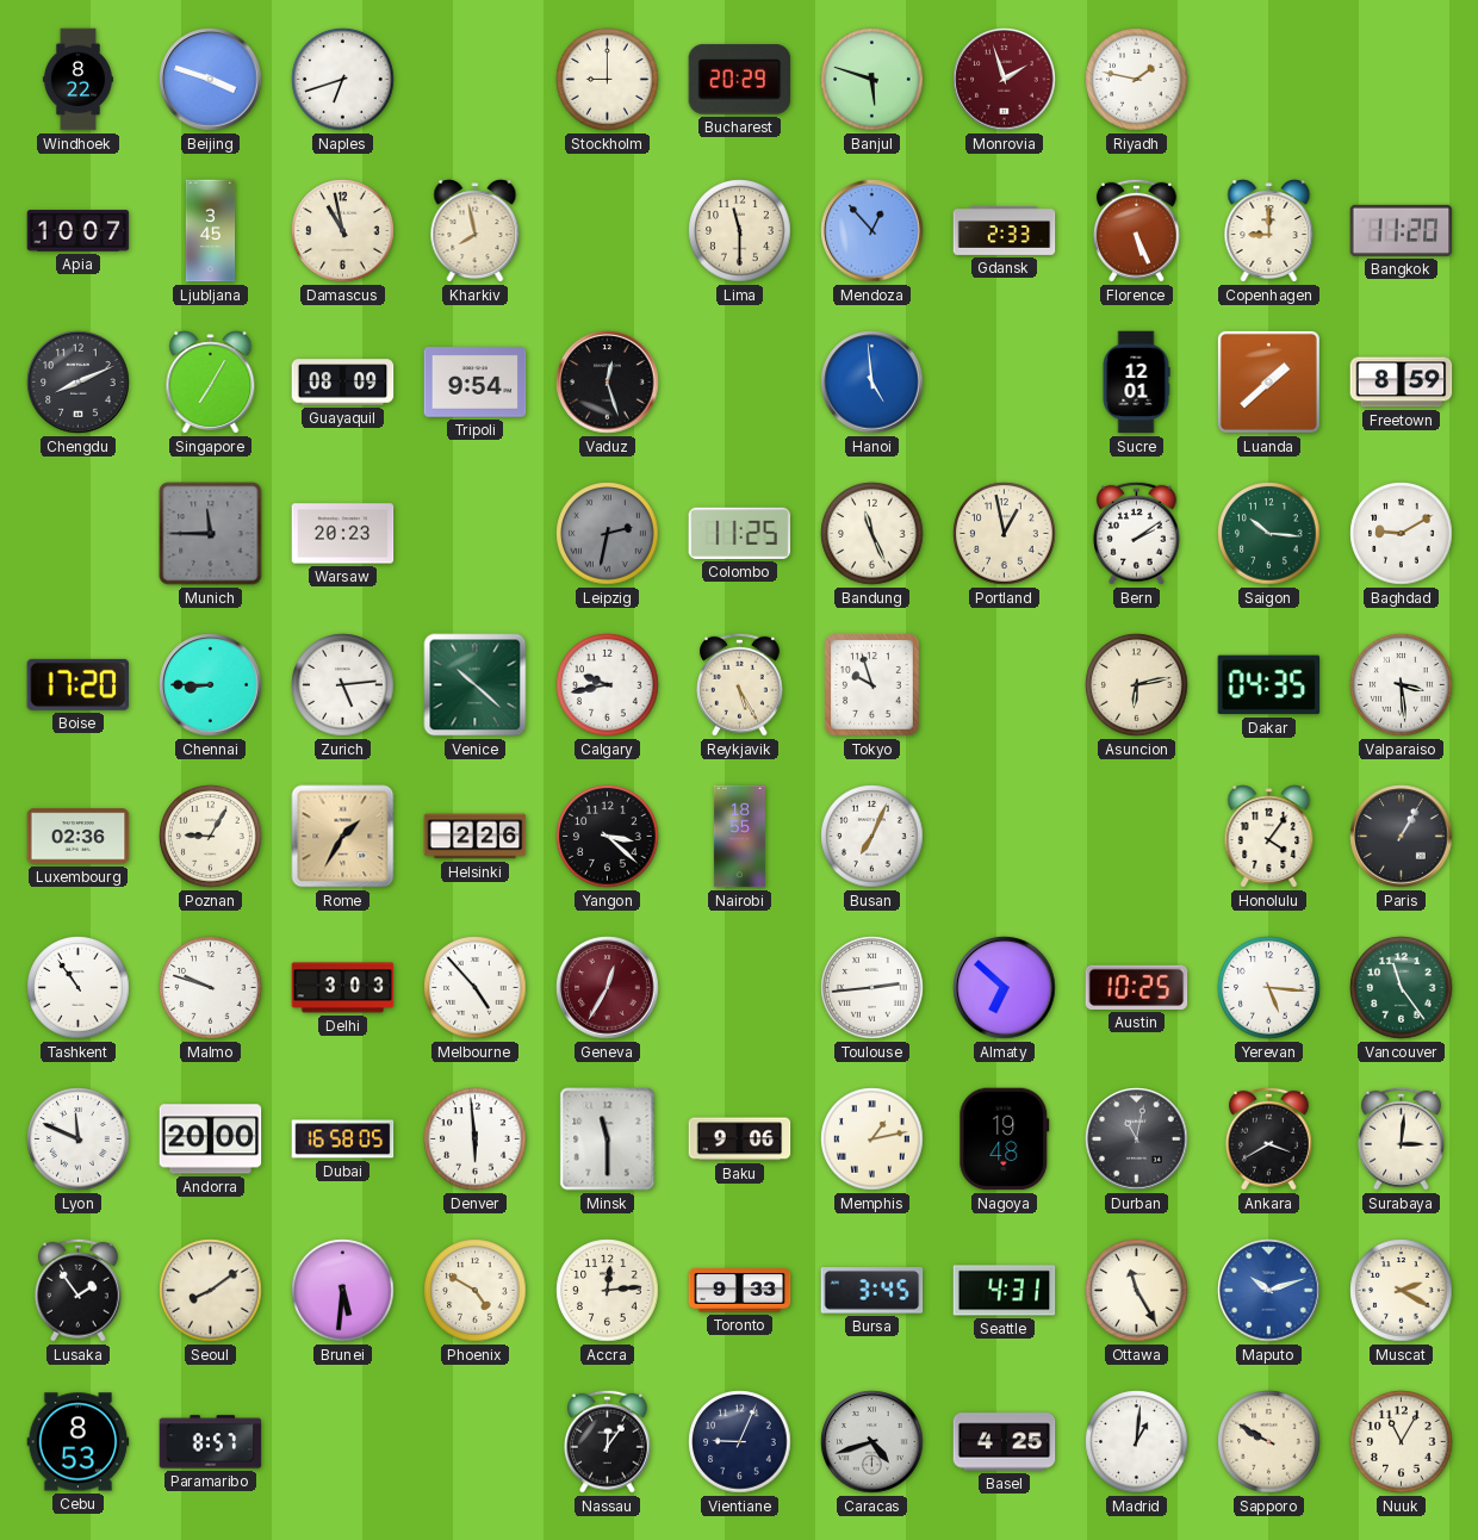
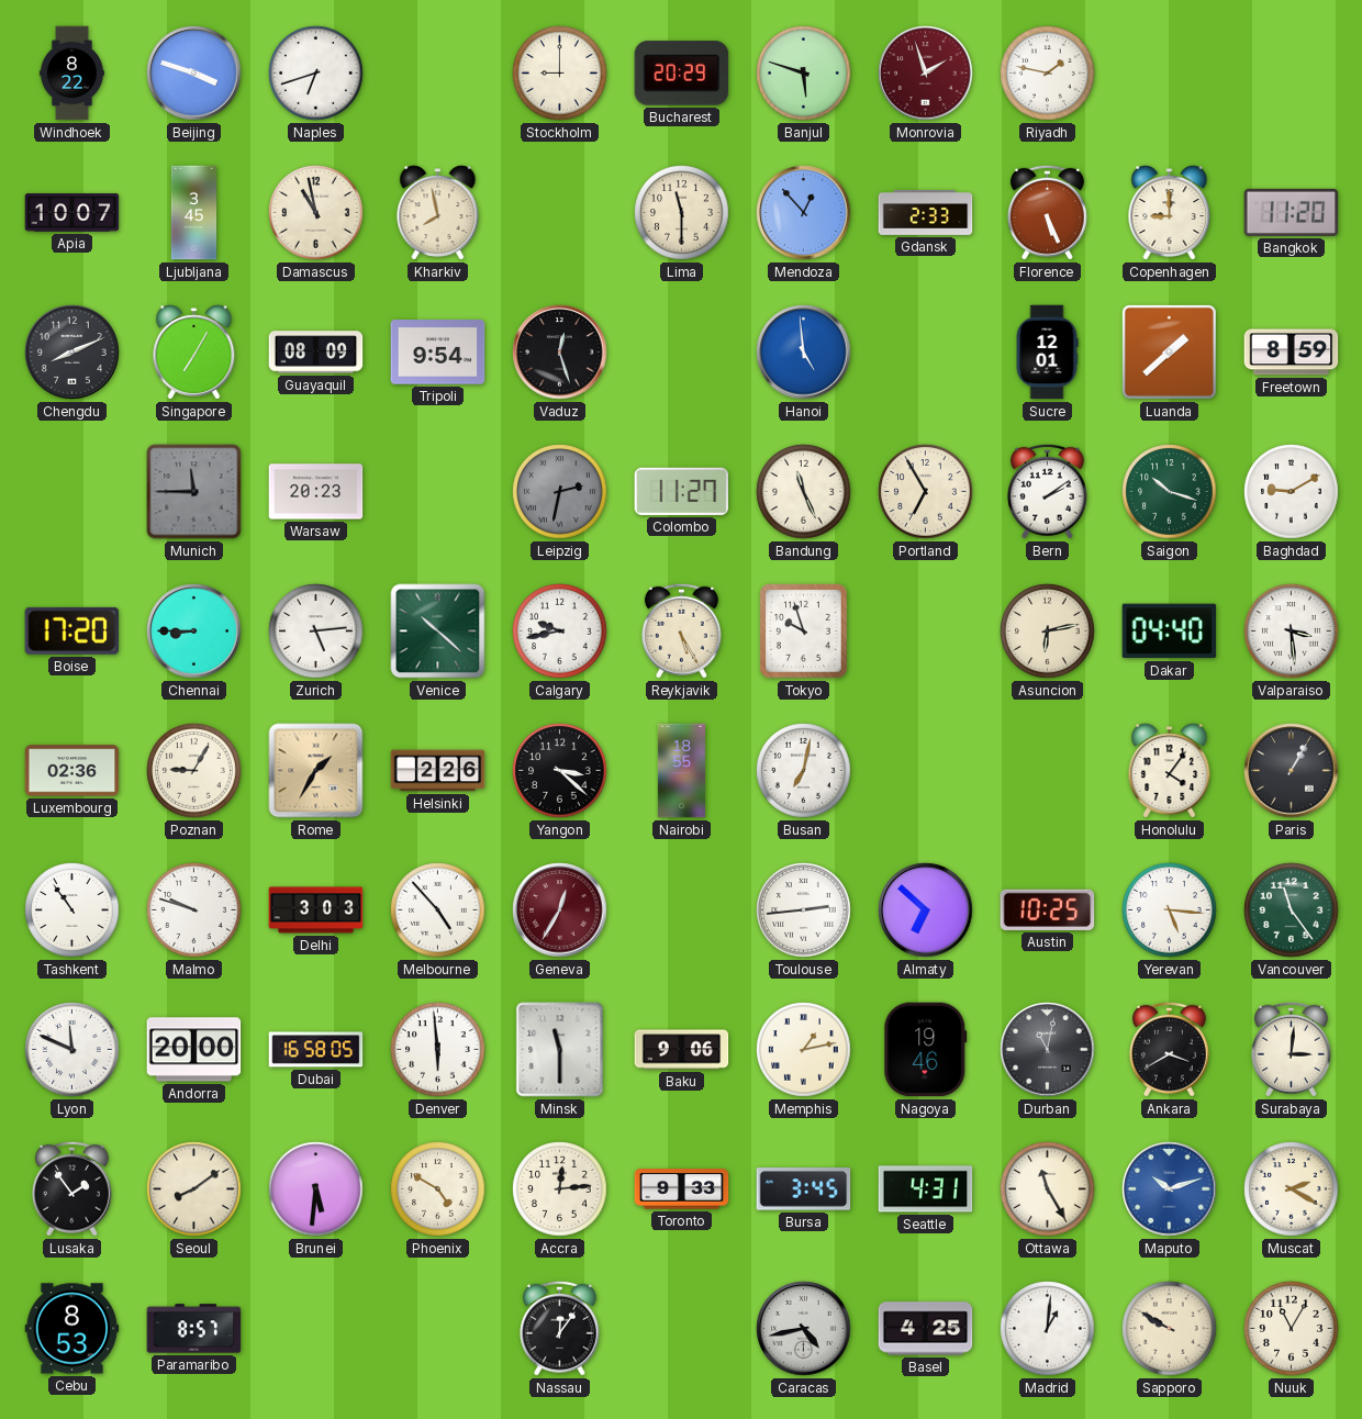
Colombo: 11:25 -> 11:27 (682, 491)
Portland: 12:58 -> 6:55 (926, 492)
Saigon: 10:16 -> 10:18 (1170, 492)
Dakar: 04:35 -> 04:40 (1170, 632)
Busan: 7:04 -> 7:02 (804, 771)
Nagoya: 19:48 -> 19:46 (926, 1050)
Vientiane: 9:04 -> none (740, 1442)
Caracas: 4:42 -> 4:43 (804, 1329)
